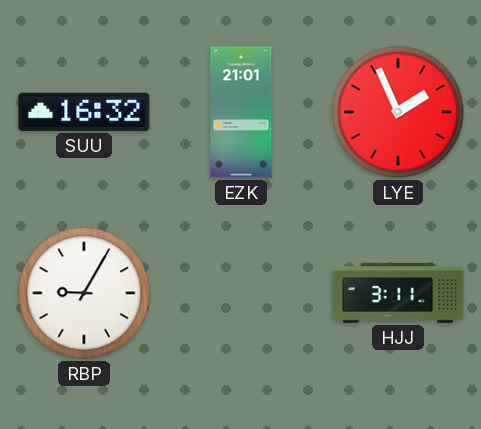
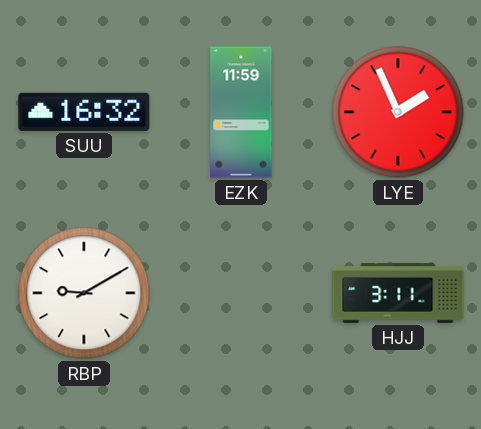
EZK: 21:01 -> 11:59 (241, 112)
RBP: 9:05 -> 9:10 (84, 293)
